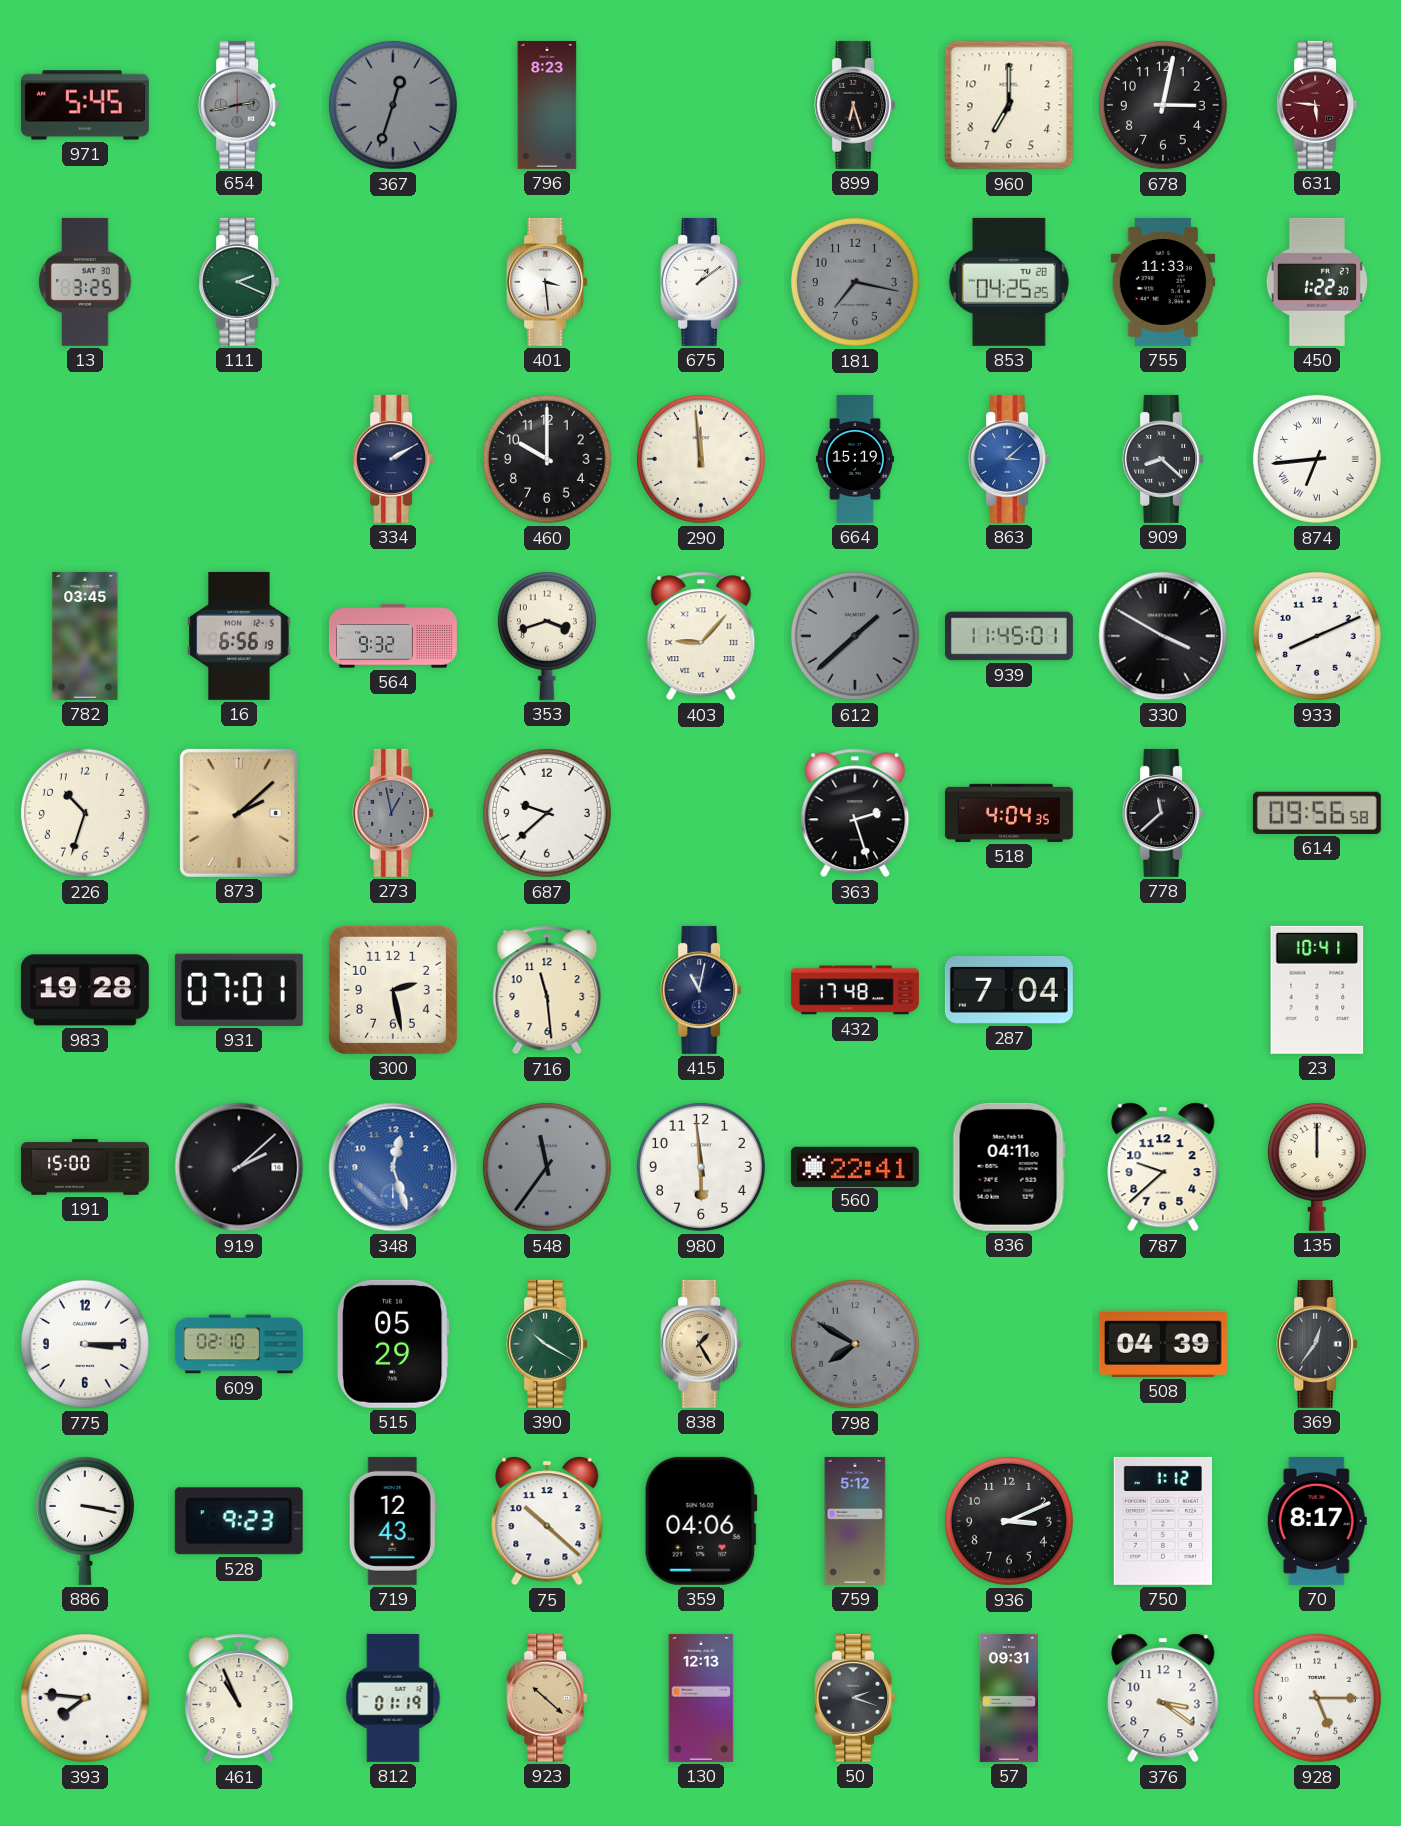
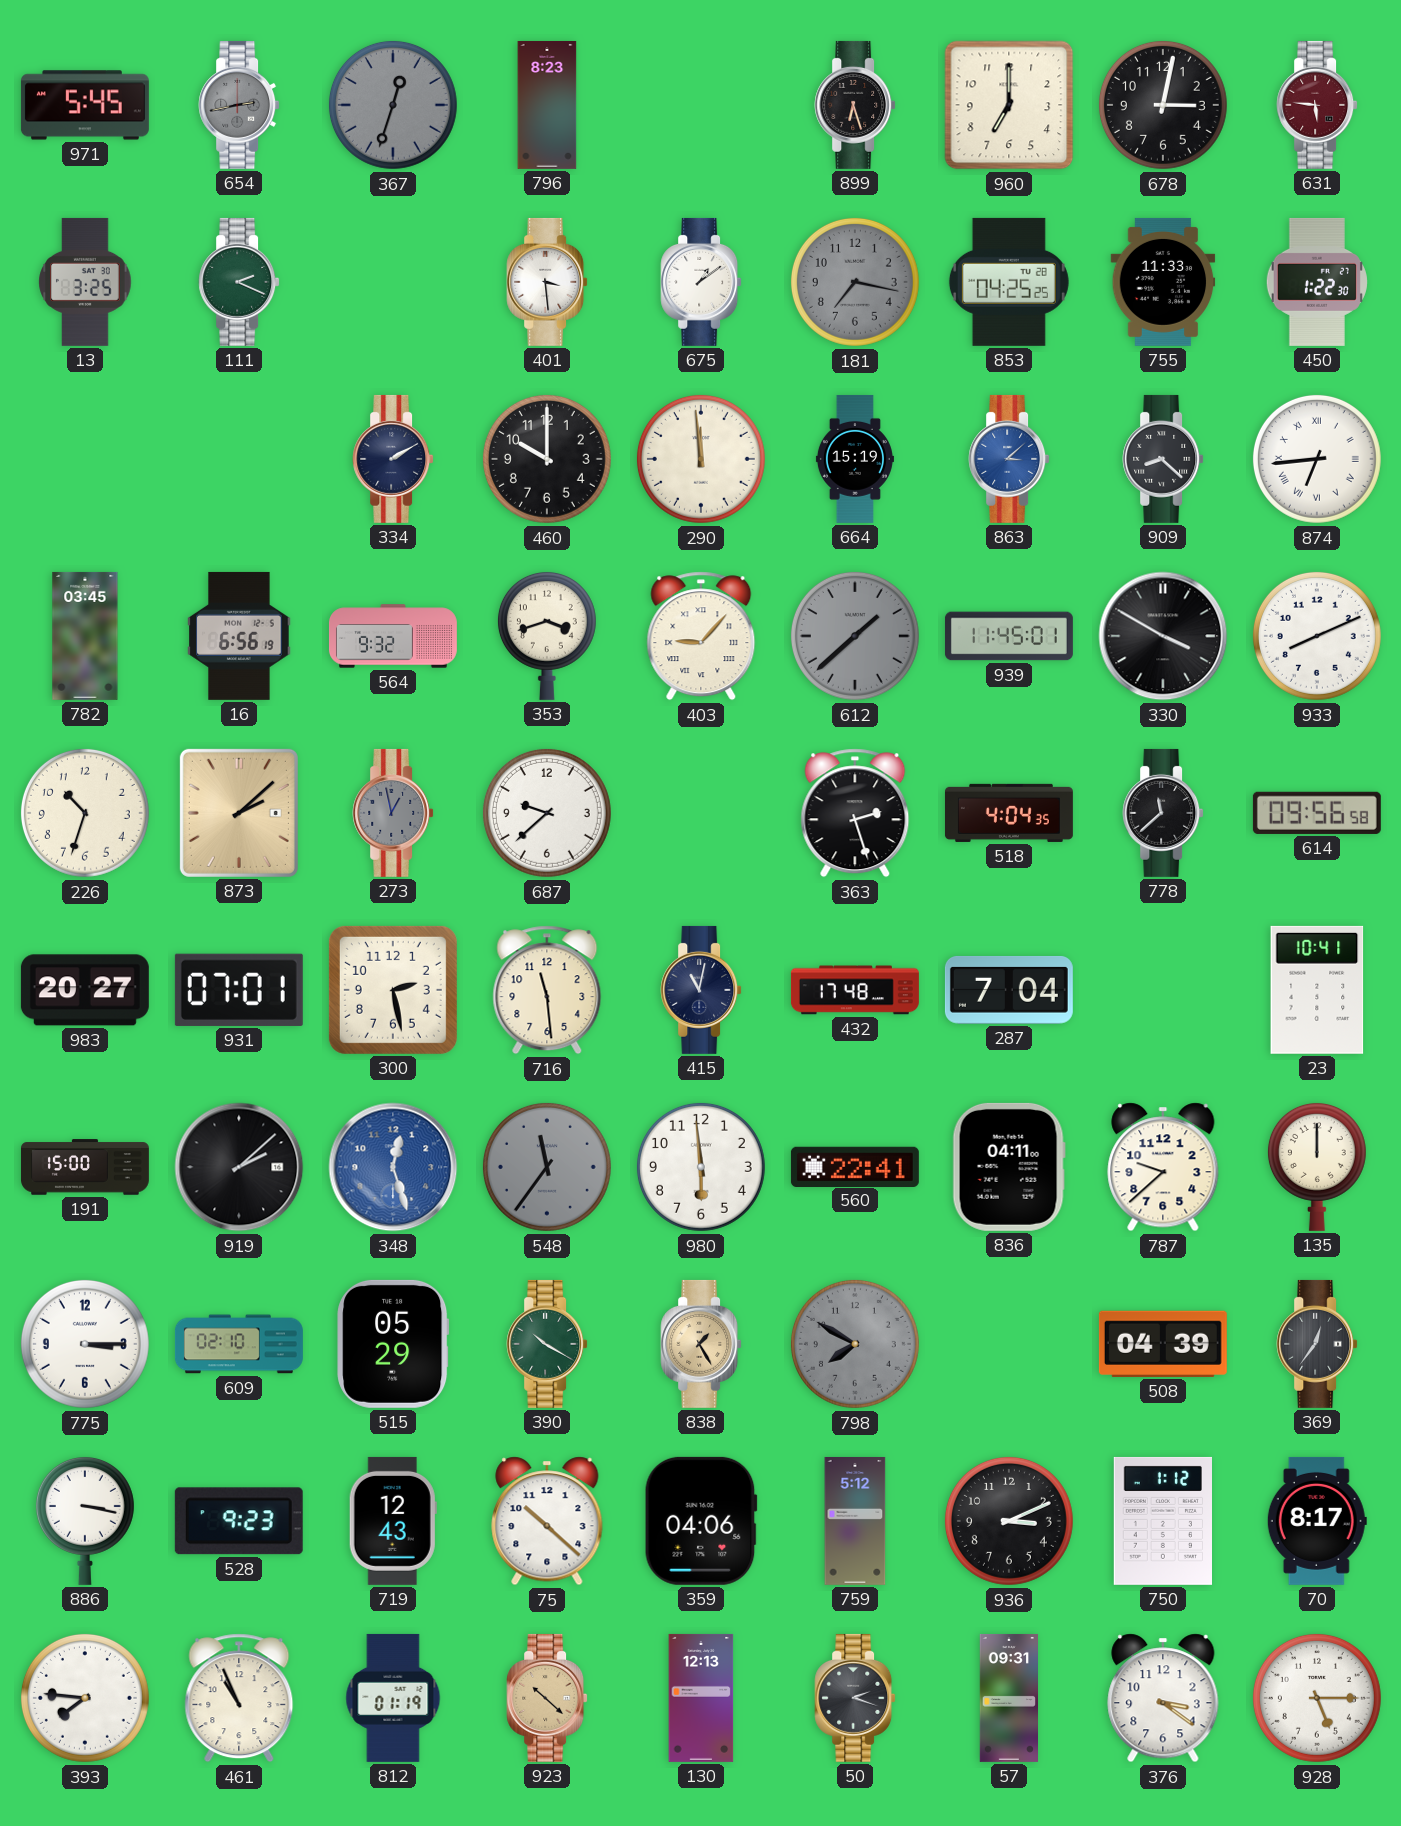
983: 19:28 -> 20:27 (85, 990)
